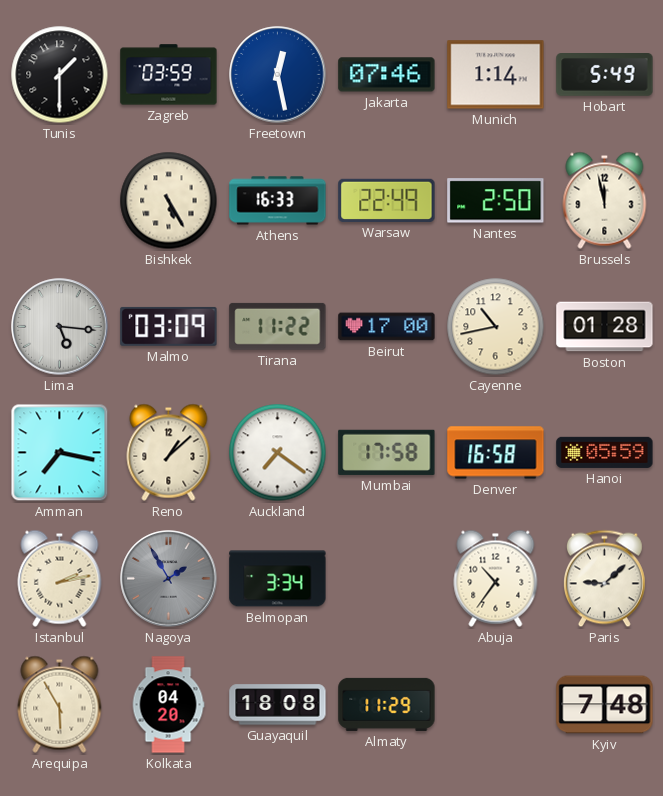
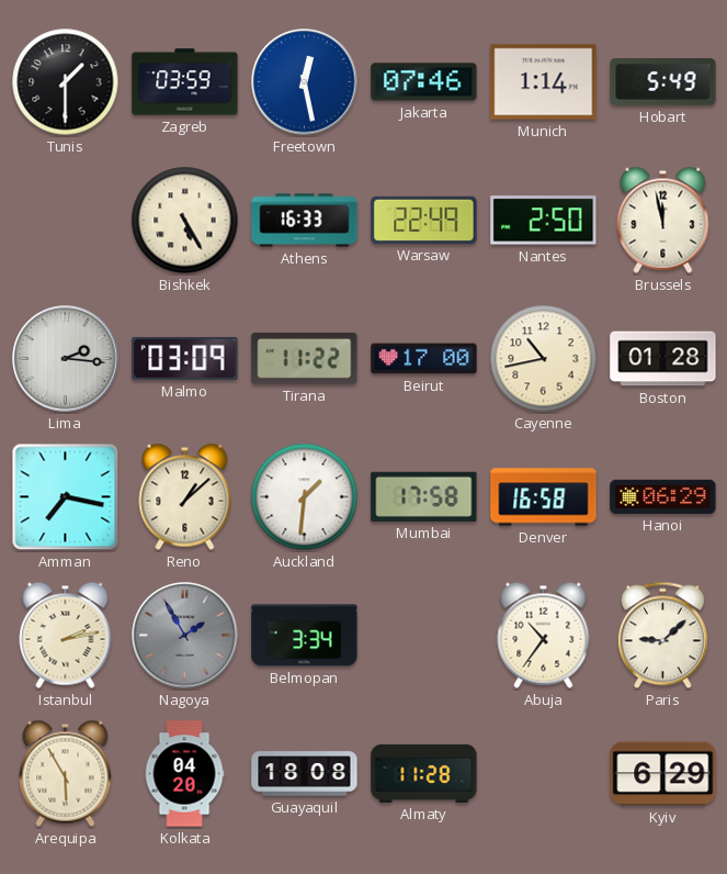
Lima: 5:16 -> 2:16 (66, 359)
Auckland: 7:21 -> 1:31 (305, 497)
Hanoi: 05:59 -> 06:29 (663, 496)
Almaty: 11:29 -> 11:28 (424, 773)
Kyiv: 7:48 -> 6:29 (663, 774)
